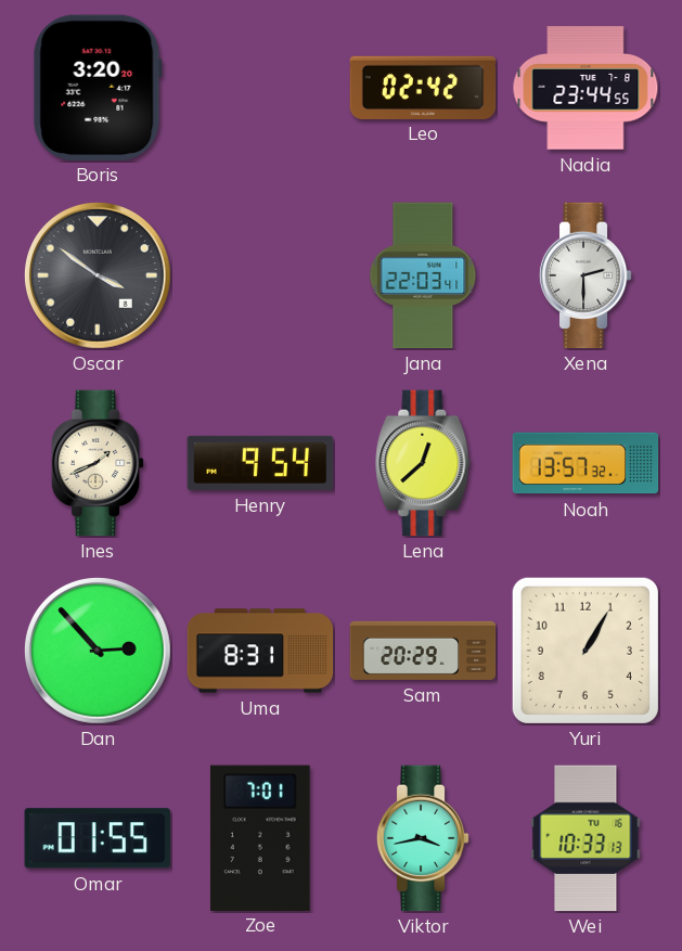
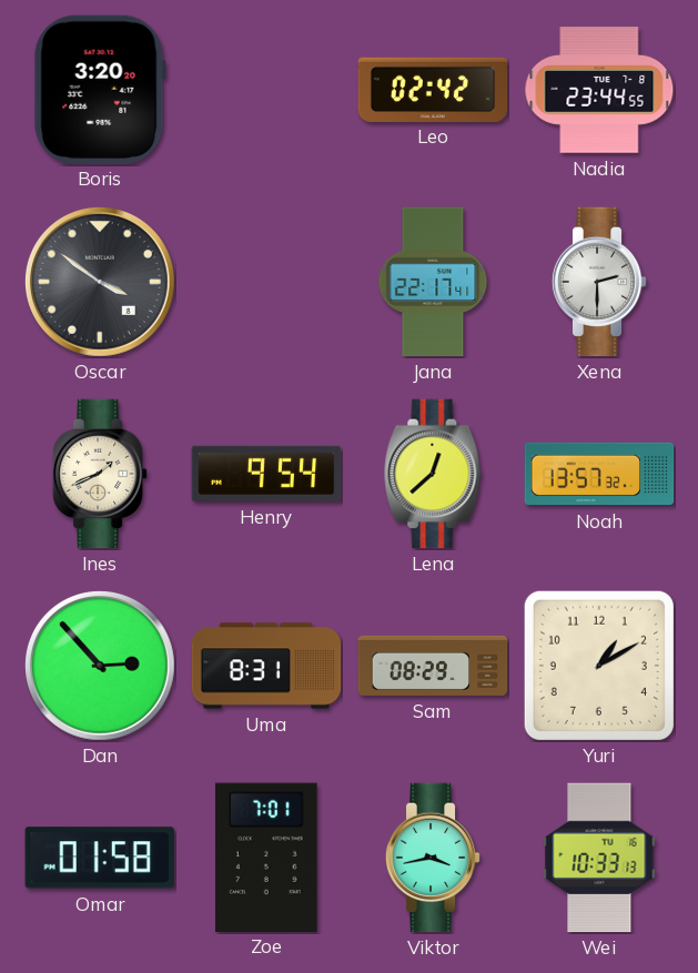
Jana: 22:03 -> 22:17 (433, 282)
Sam: 20:29 -> 08:29 (433, 666)
Yuri: 1:05 -> 1:10 (599, 666)
Omar: 01:55 -> 01:58 (100, 858)
